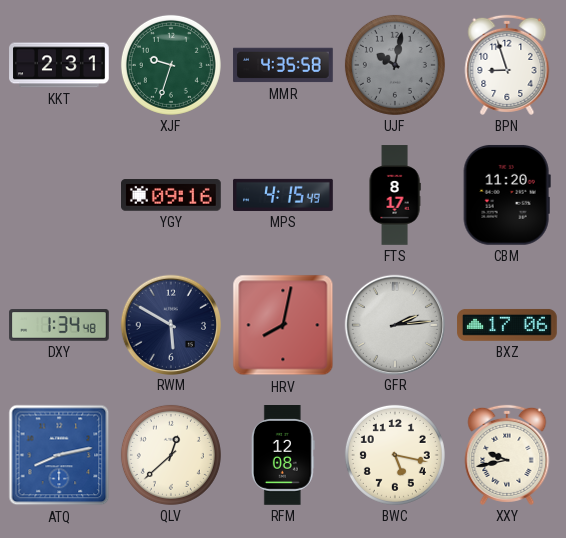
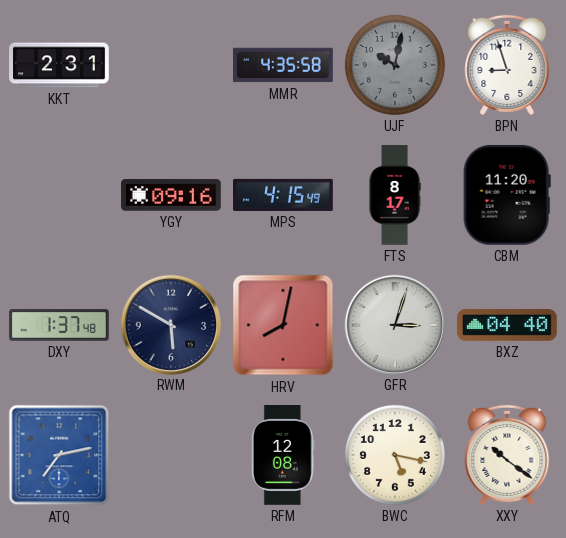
XJF: 9:33 -> none (171, 65)
DXY: 1:34 -> 1:37 (59, 325)
GFR: 2:14 -> 3:03 (394, 324)
BXZ: 17:06 -> 04:40 (507, 325)
ATQ: 8:13 -> 7:13 (59, 455)
QLV: 12:38 -> none (171, 455)
XXY: 9:43 -> 10:21 (507, 455)
